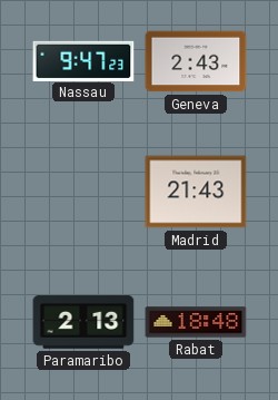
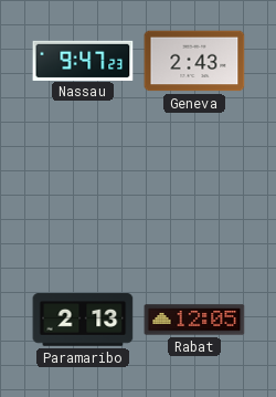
Madrid: 21:43 -> none (196, 192)
Rabat: 18:48 -> 12:05 (194, 320)
